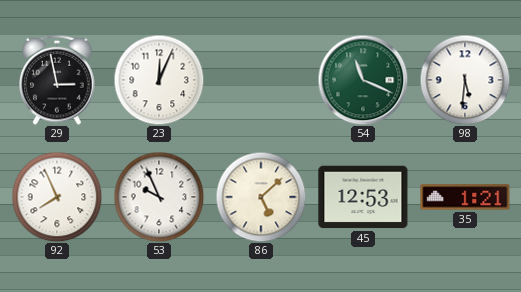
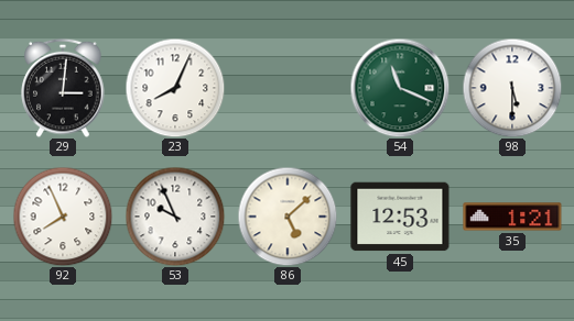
29: 2:58 -> 3:01 (63, 88)
23: 12:04 -> 8:04 (175, 88)
98: 5:31 -> 5:30 (512, 88)
